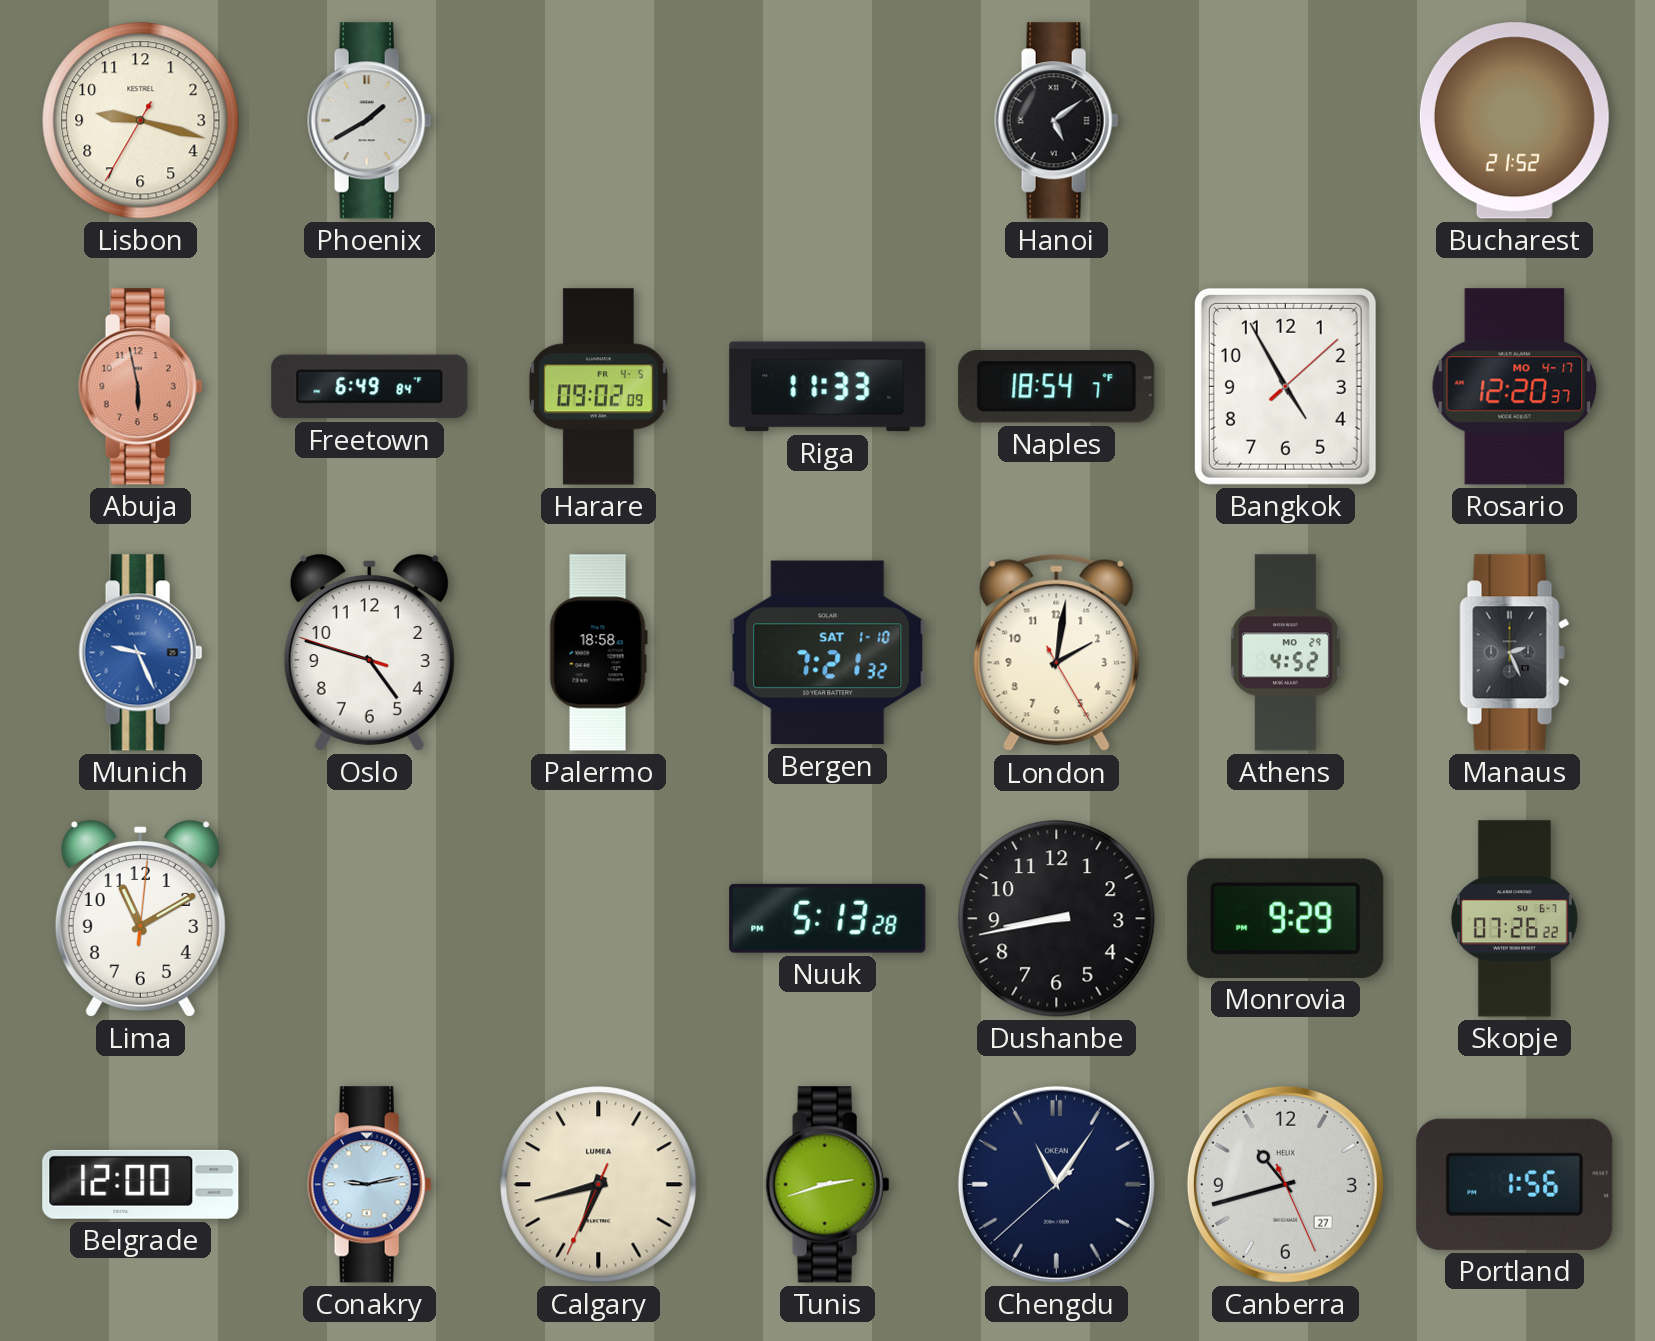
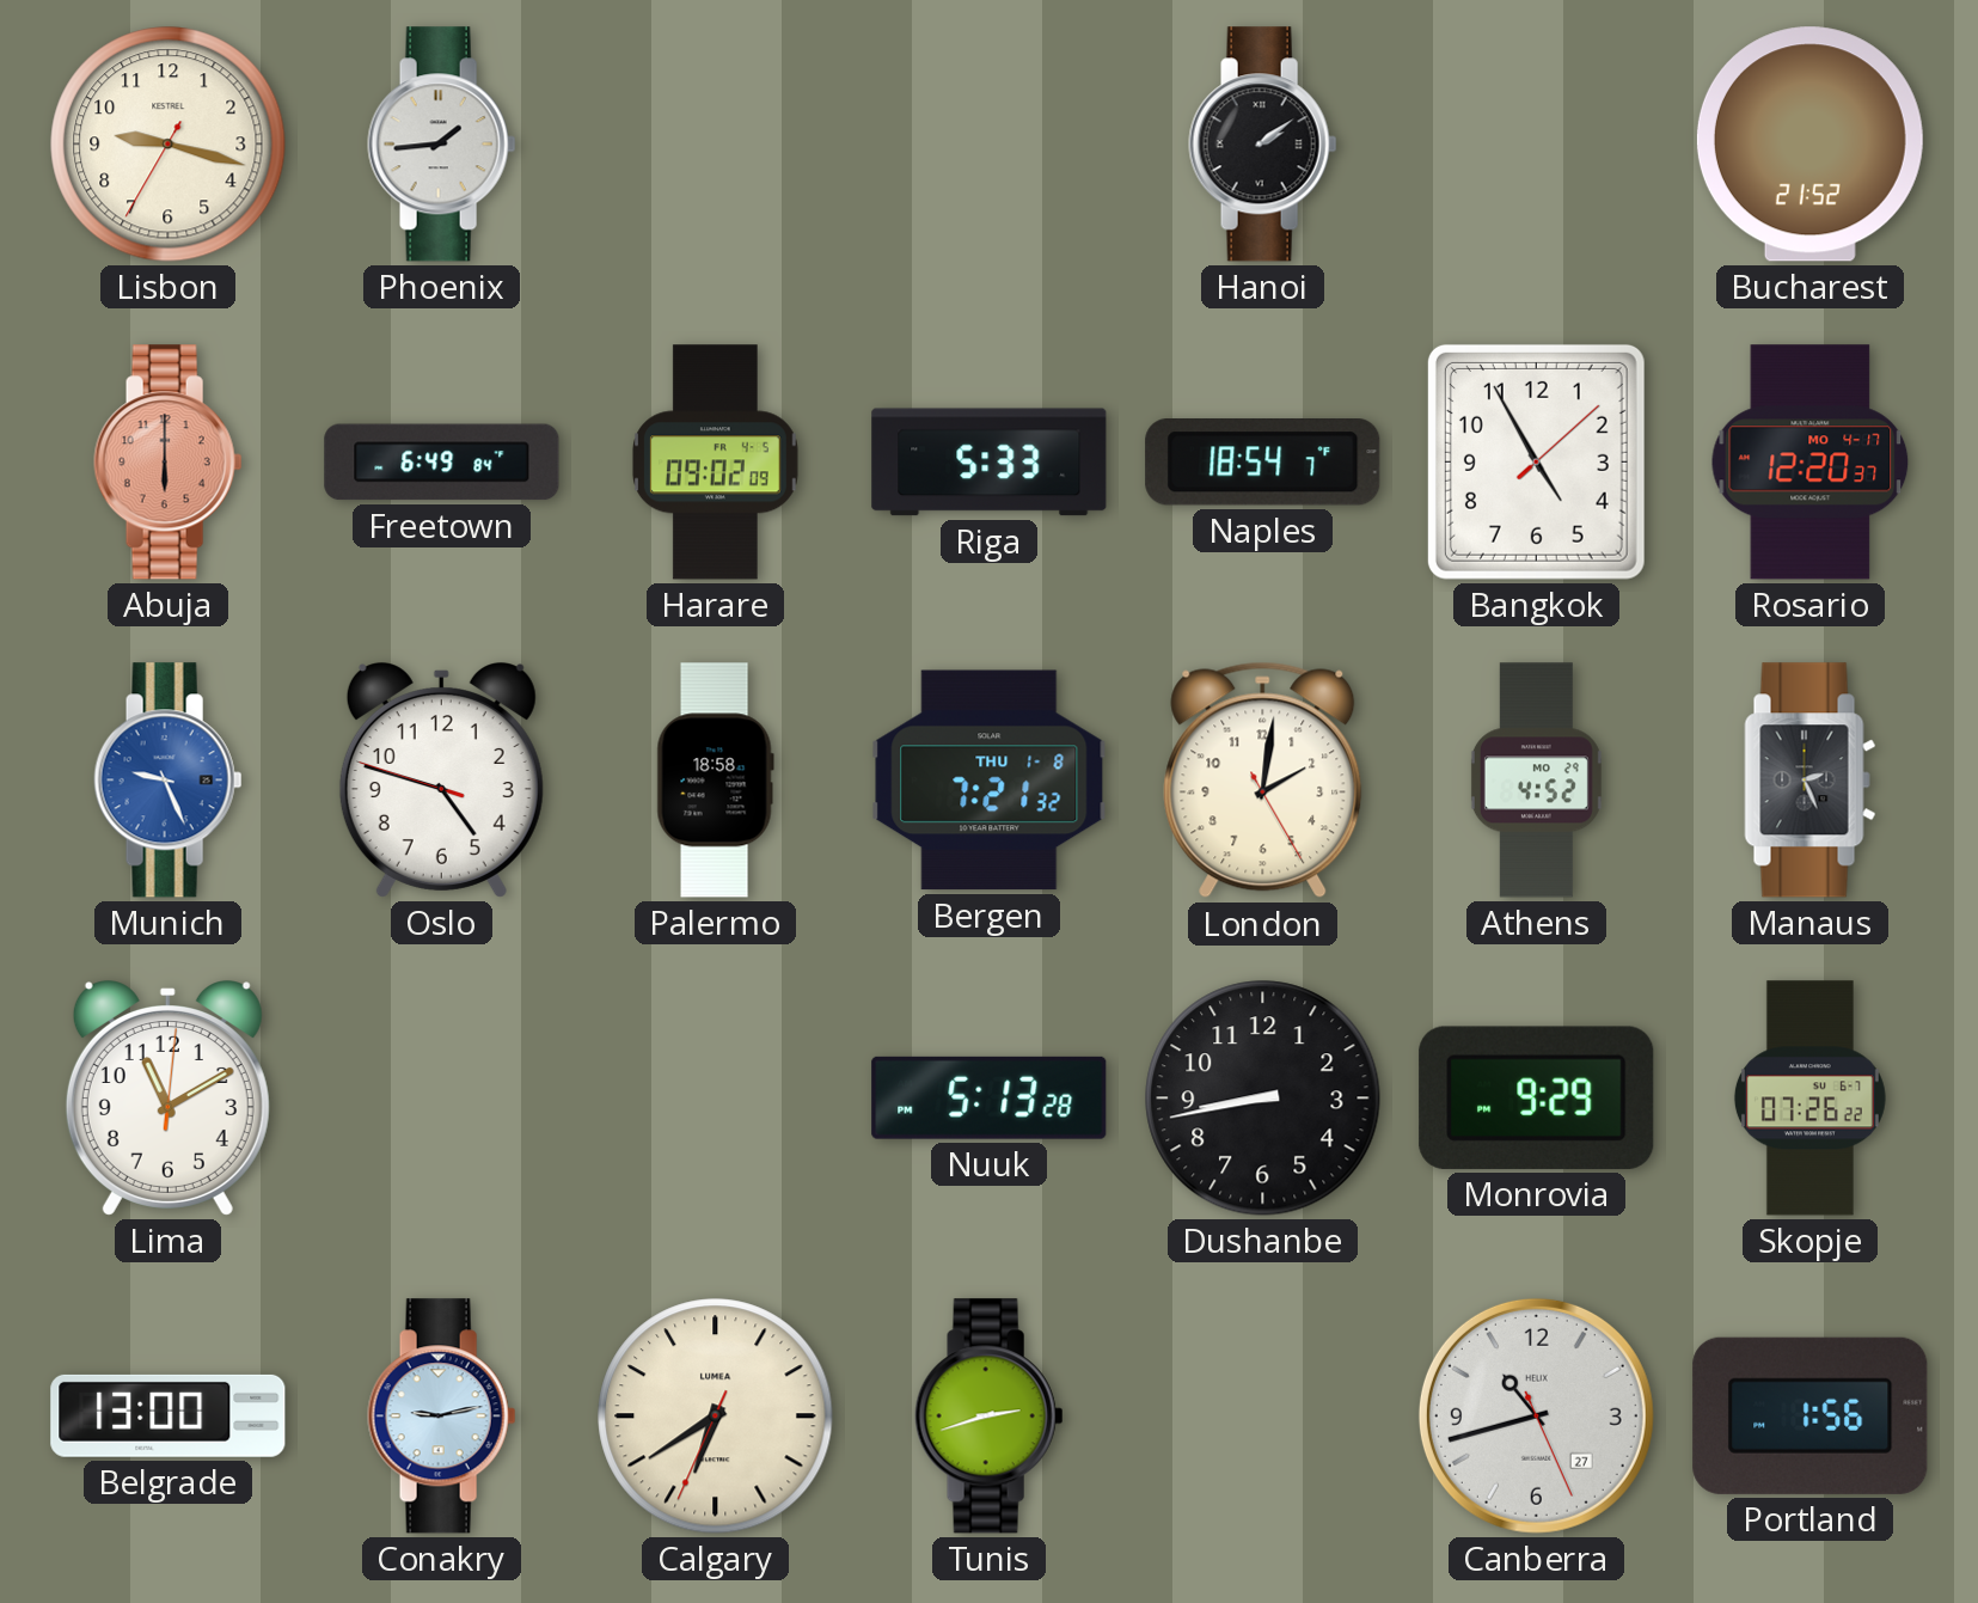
Phoenix: 1:40 -> 1:44 (442, 145)
Hanoi: 5:09 -> 2:09 (1263, 145)
Abuja: 5:58 -> 6:00 (169, 463)
Riga: 11:33 -> 5:33 (990, 463)
Bergen date: SAT 1-10 -> THU 1-8 (990, 781)
Belgrade: 12:00 -> 13:00 (169, 1415)
Calgary: 6:42 -> 6:39 (716, 1417)
Chengdu: 11:05 -> none (1056, 1184)
